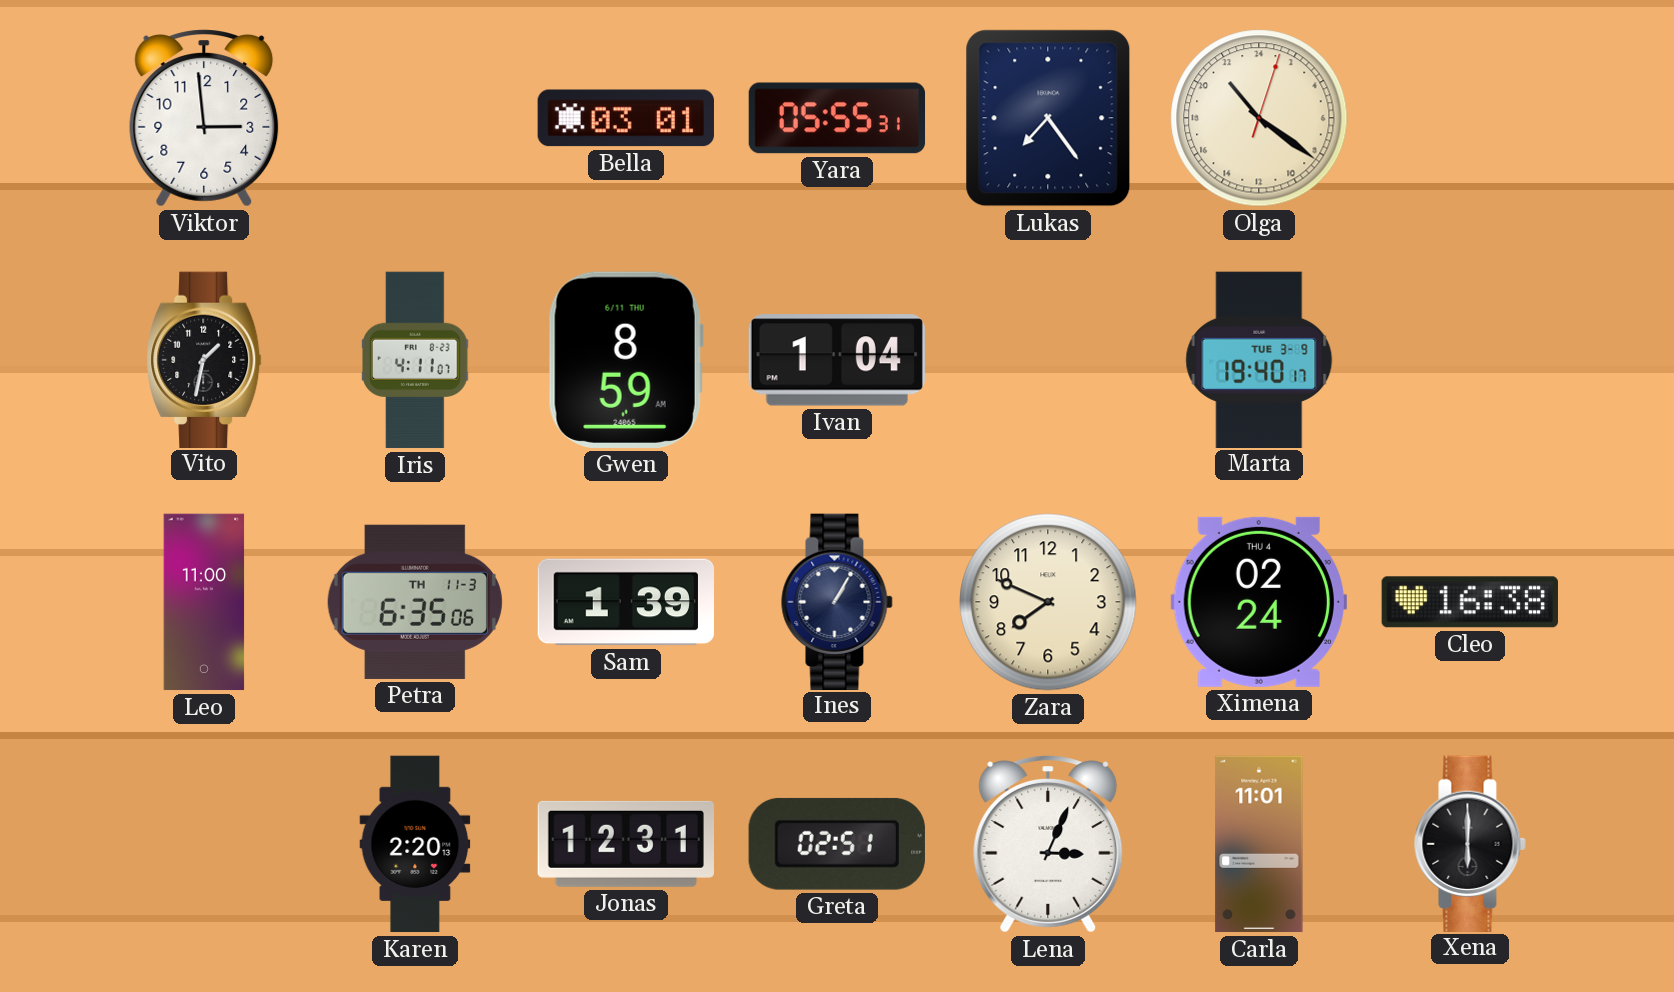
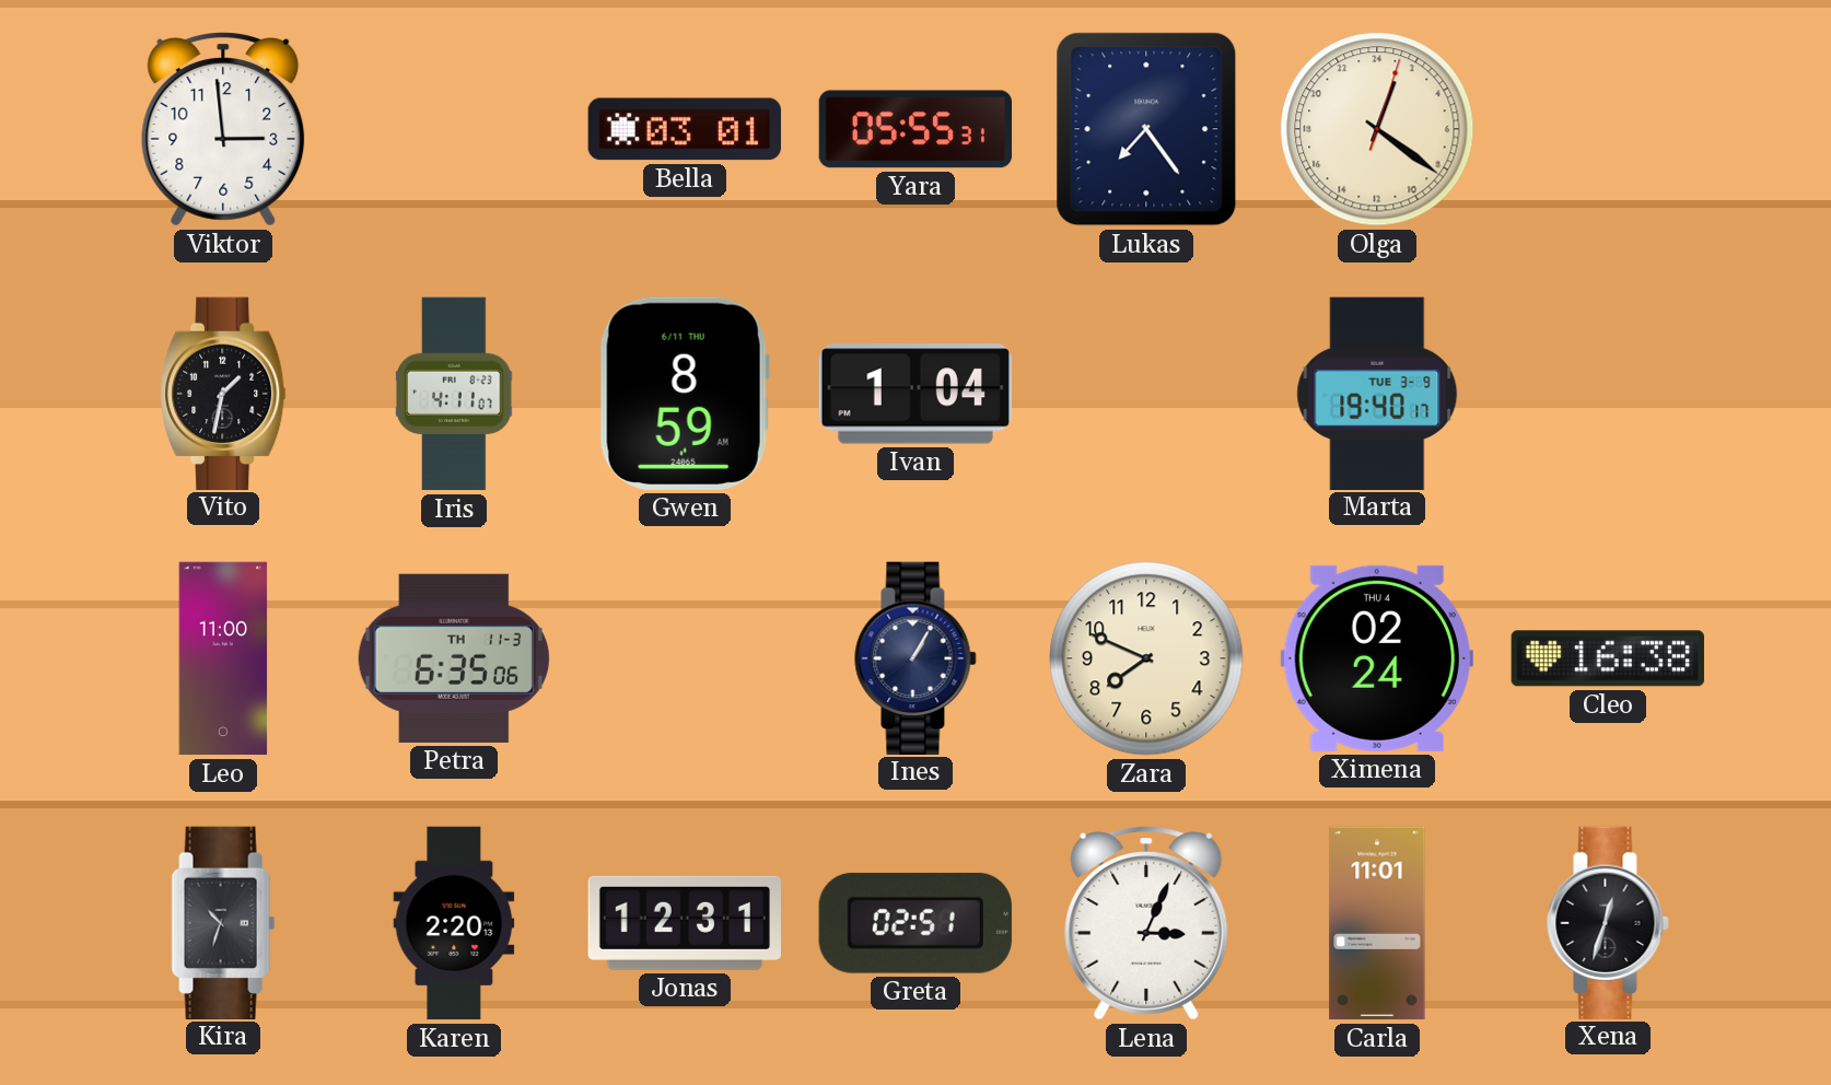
Olga: 21:21 -> 1:21 (1377, 129)
Sam: 1:39 -> none (625, 602)
Kira: none -> 10:33 (223, 922)
Xena: 6:00 -> 12:33 (1608, 922)
